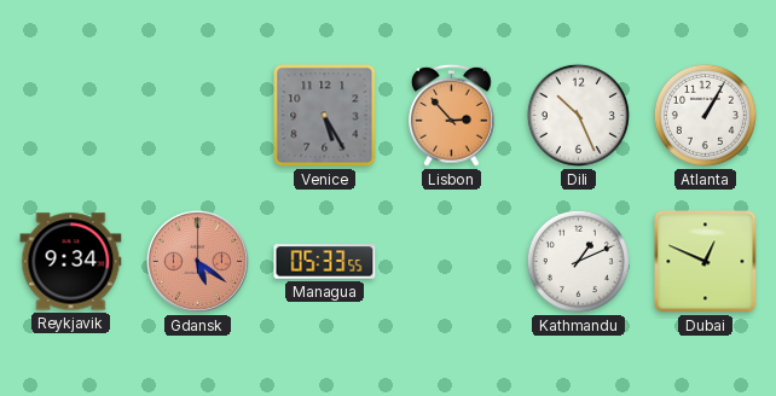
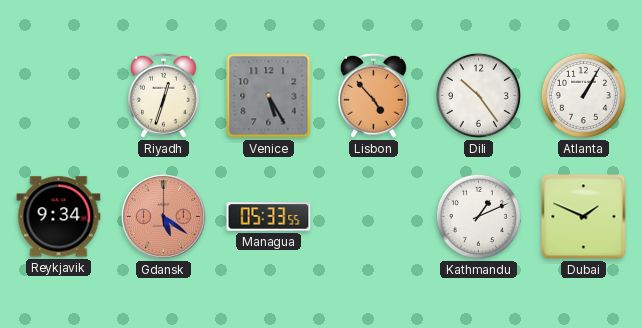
Riyadh: none -> 12:33 (164, 95)
Lisbon: 2:53 -> 4:53 (374, 95)
Dili: 10:26 -> 10:24 (478, 95)
Dubai: 12:49 -> 1:49 (584, 217)
